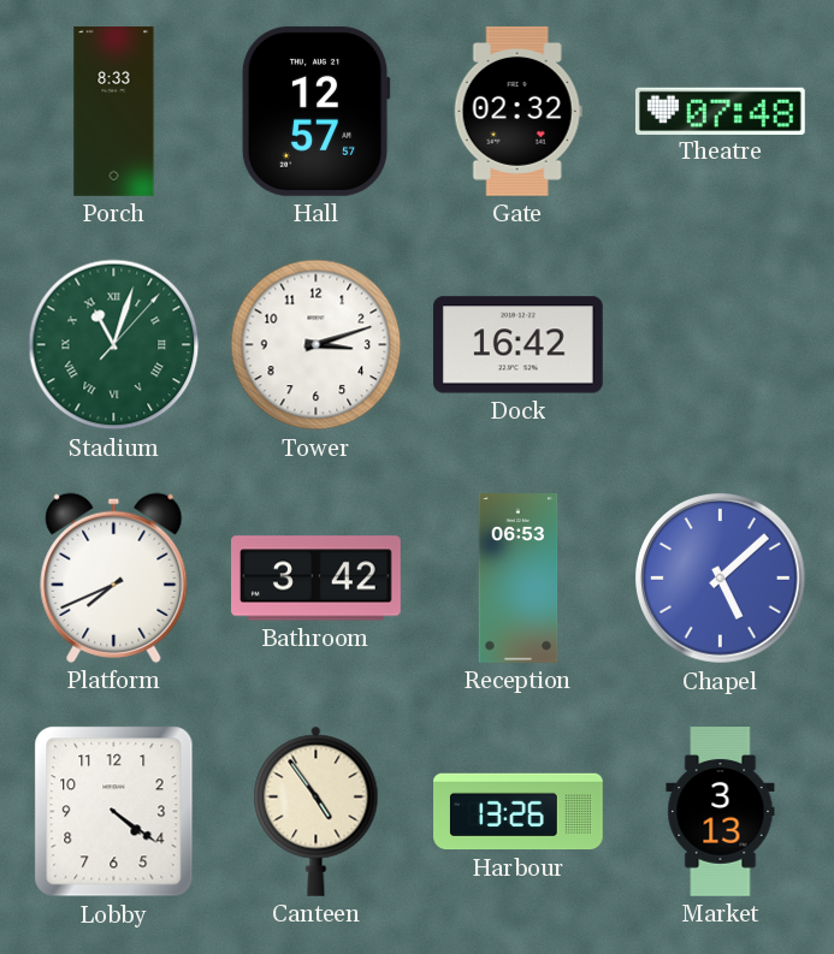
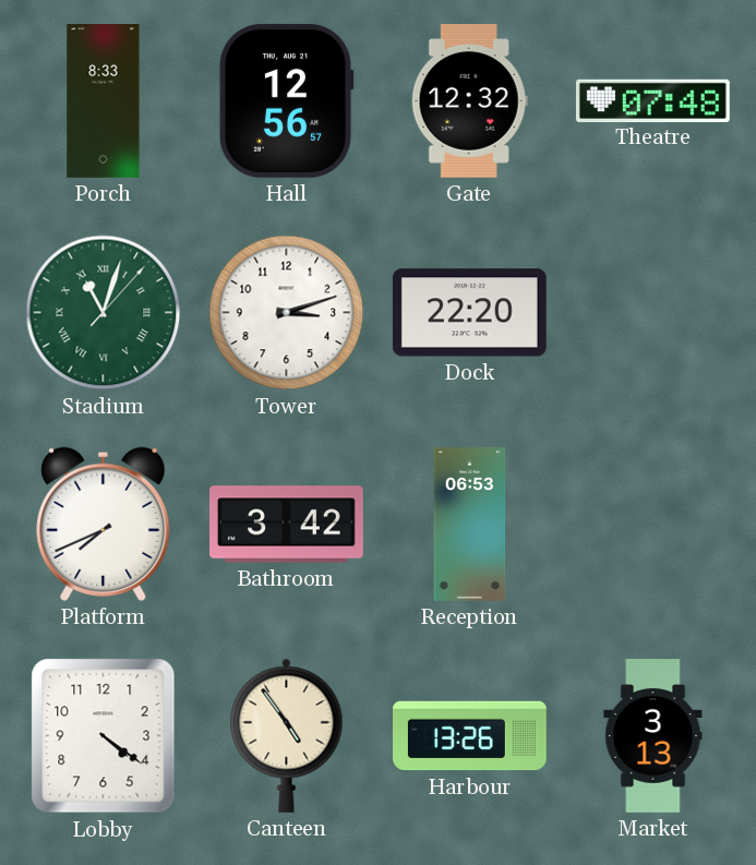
Hall: 12:57 -> 12:56 (286, 100)
Gate: 02:32 -> 12:32 (469, 100)
Dock: 16:42 -> 22:20 (469, 313)
Chapel: 5:08 -> none (721, 579)
